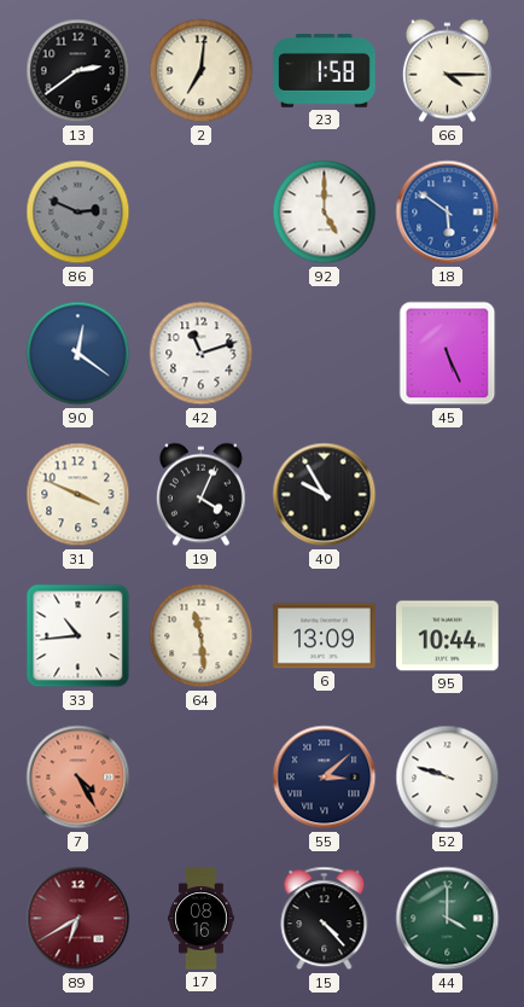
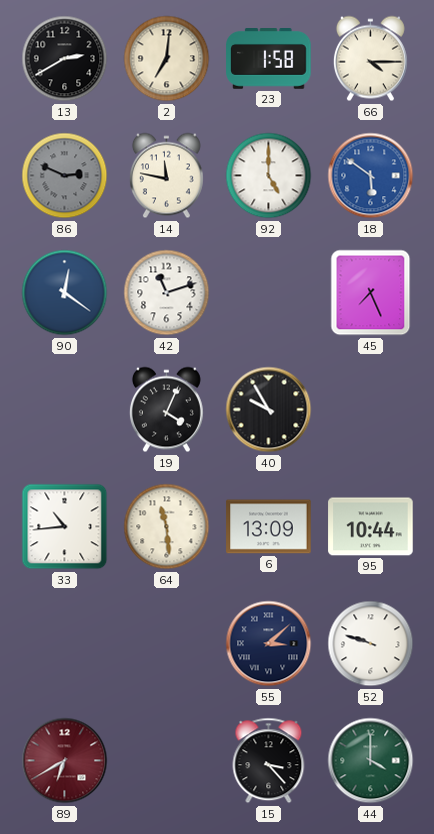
13: 2:39 -> 2:40 (65, 59)
14: none -> 11:47 (166, 176)
45: 5:26 -> 7:26 (371, 293)
31: 3:49 -> none (78, 495)
7: 4:25 -> none (78, 778)
17: 08:16 -> none (202, 919)
15: 4:23 -> 3:23 (269, 761)
